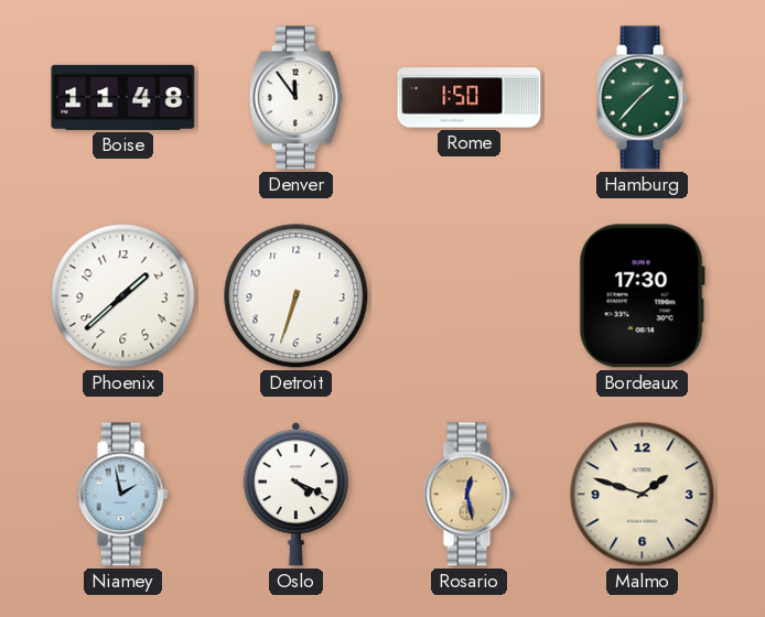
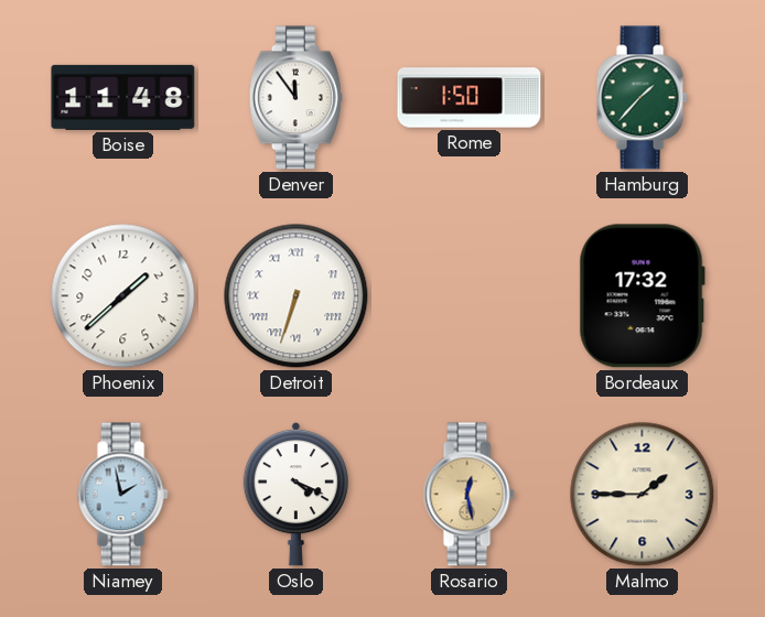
Detroit numerals: Arabic -> Roman (297, 296)
Bordeaux: 17:30 -> 17:32 (642, 296)
Malmo: 1:48 -> 1:45 (643, 495)
